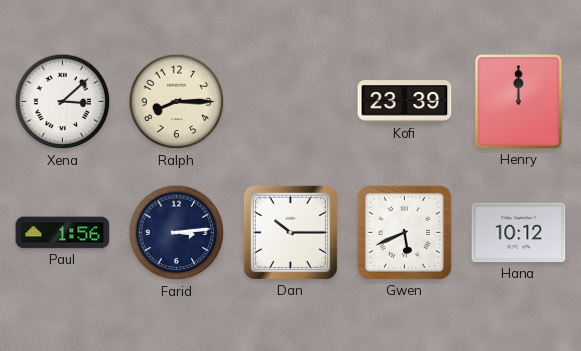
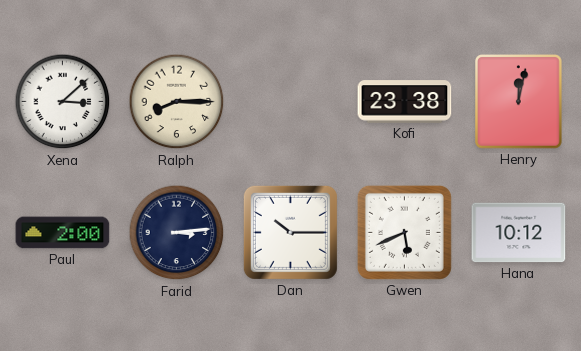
Kofi: 23:39 -> 23:38 (405, 102)
Henry: 12:00 -> 12:02 (519, 102)
Paul: 1:56 -> 2:00 (63, 233)
